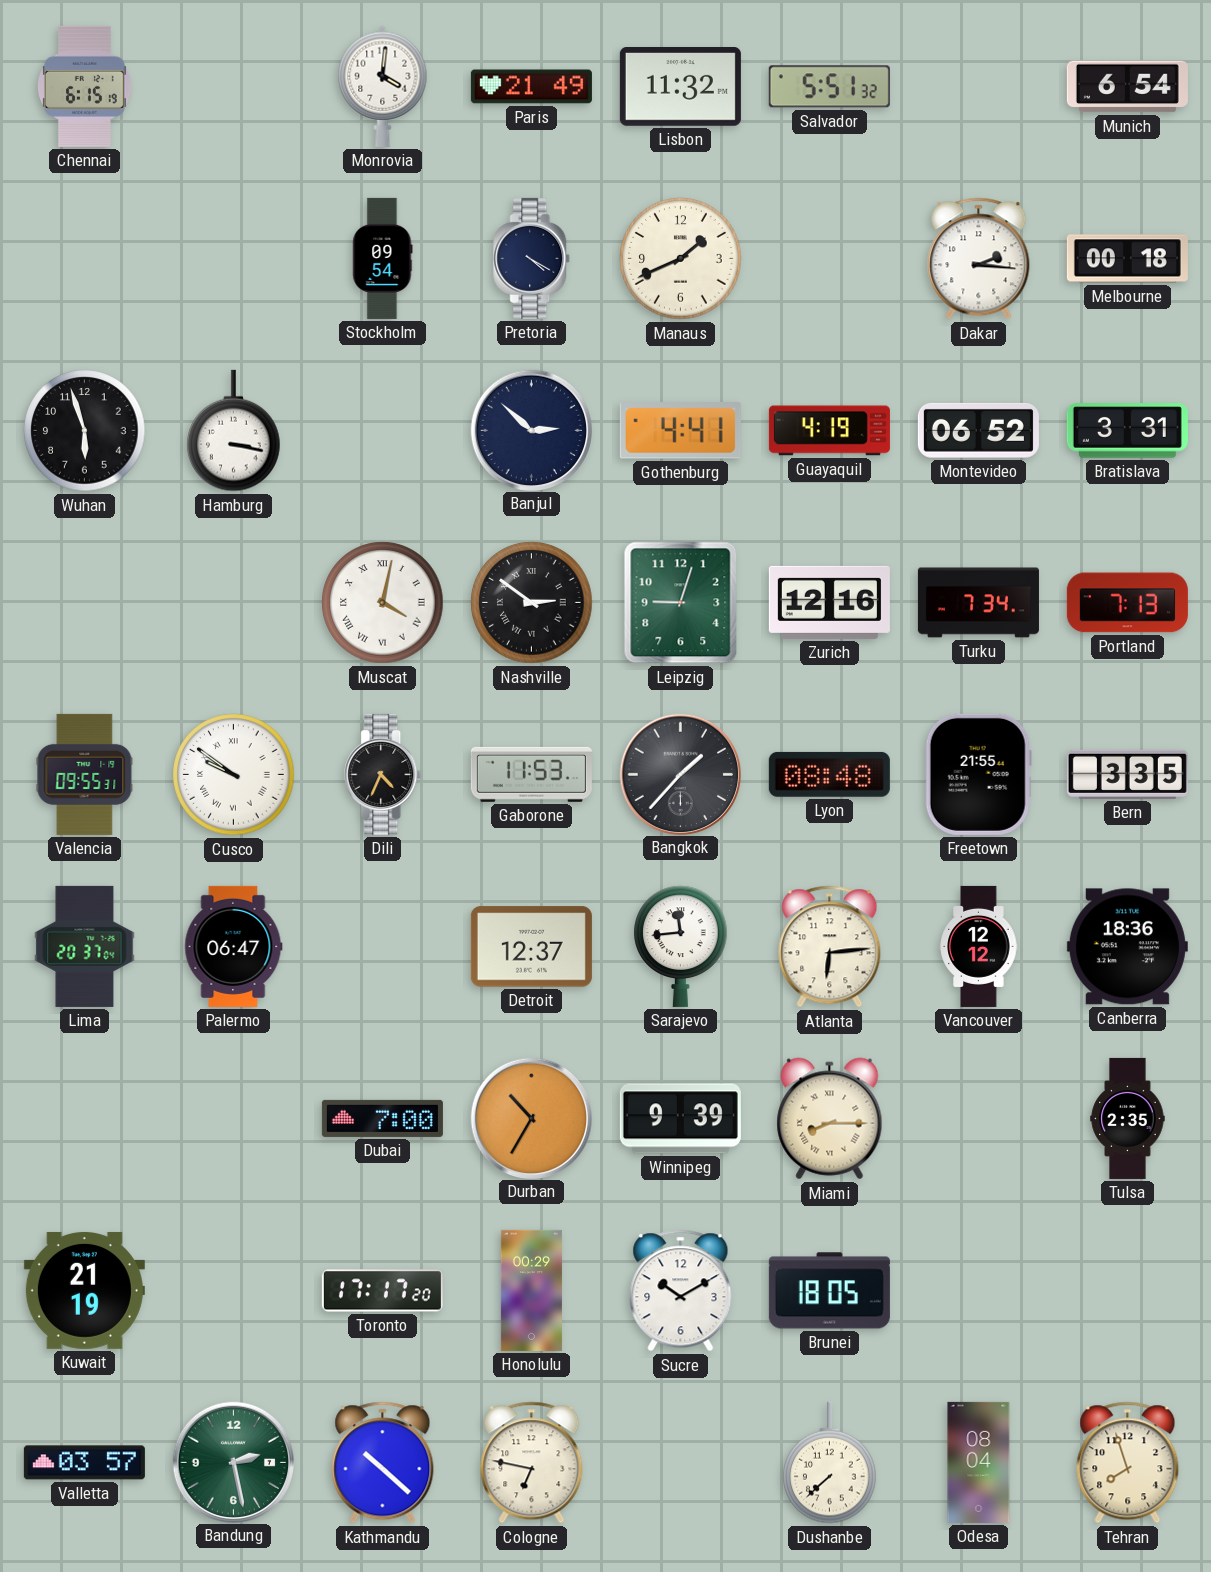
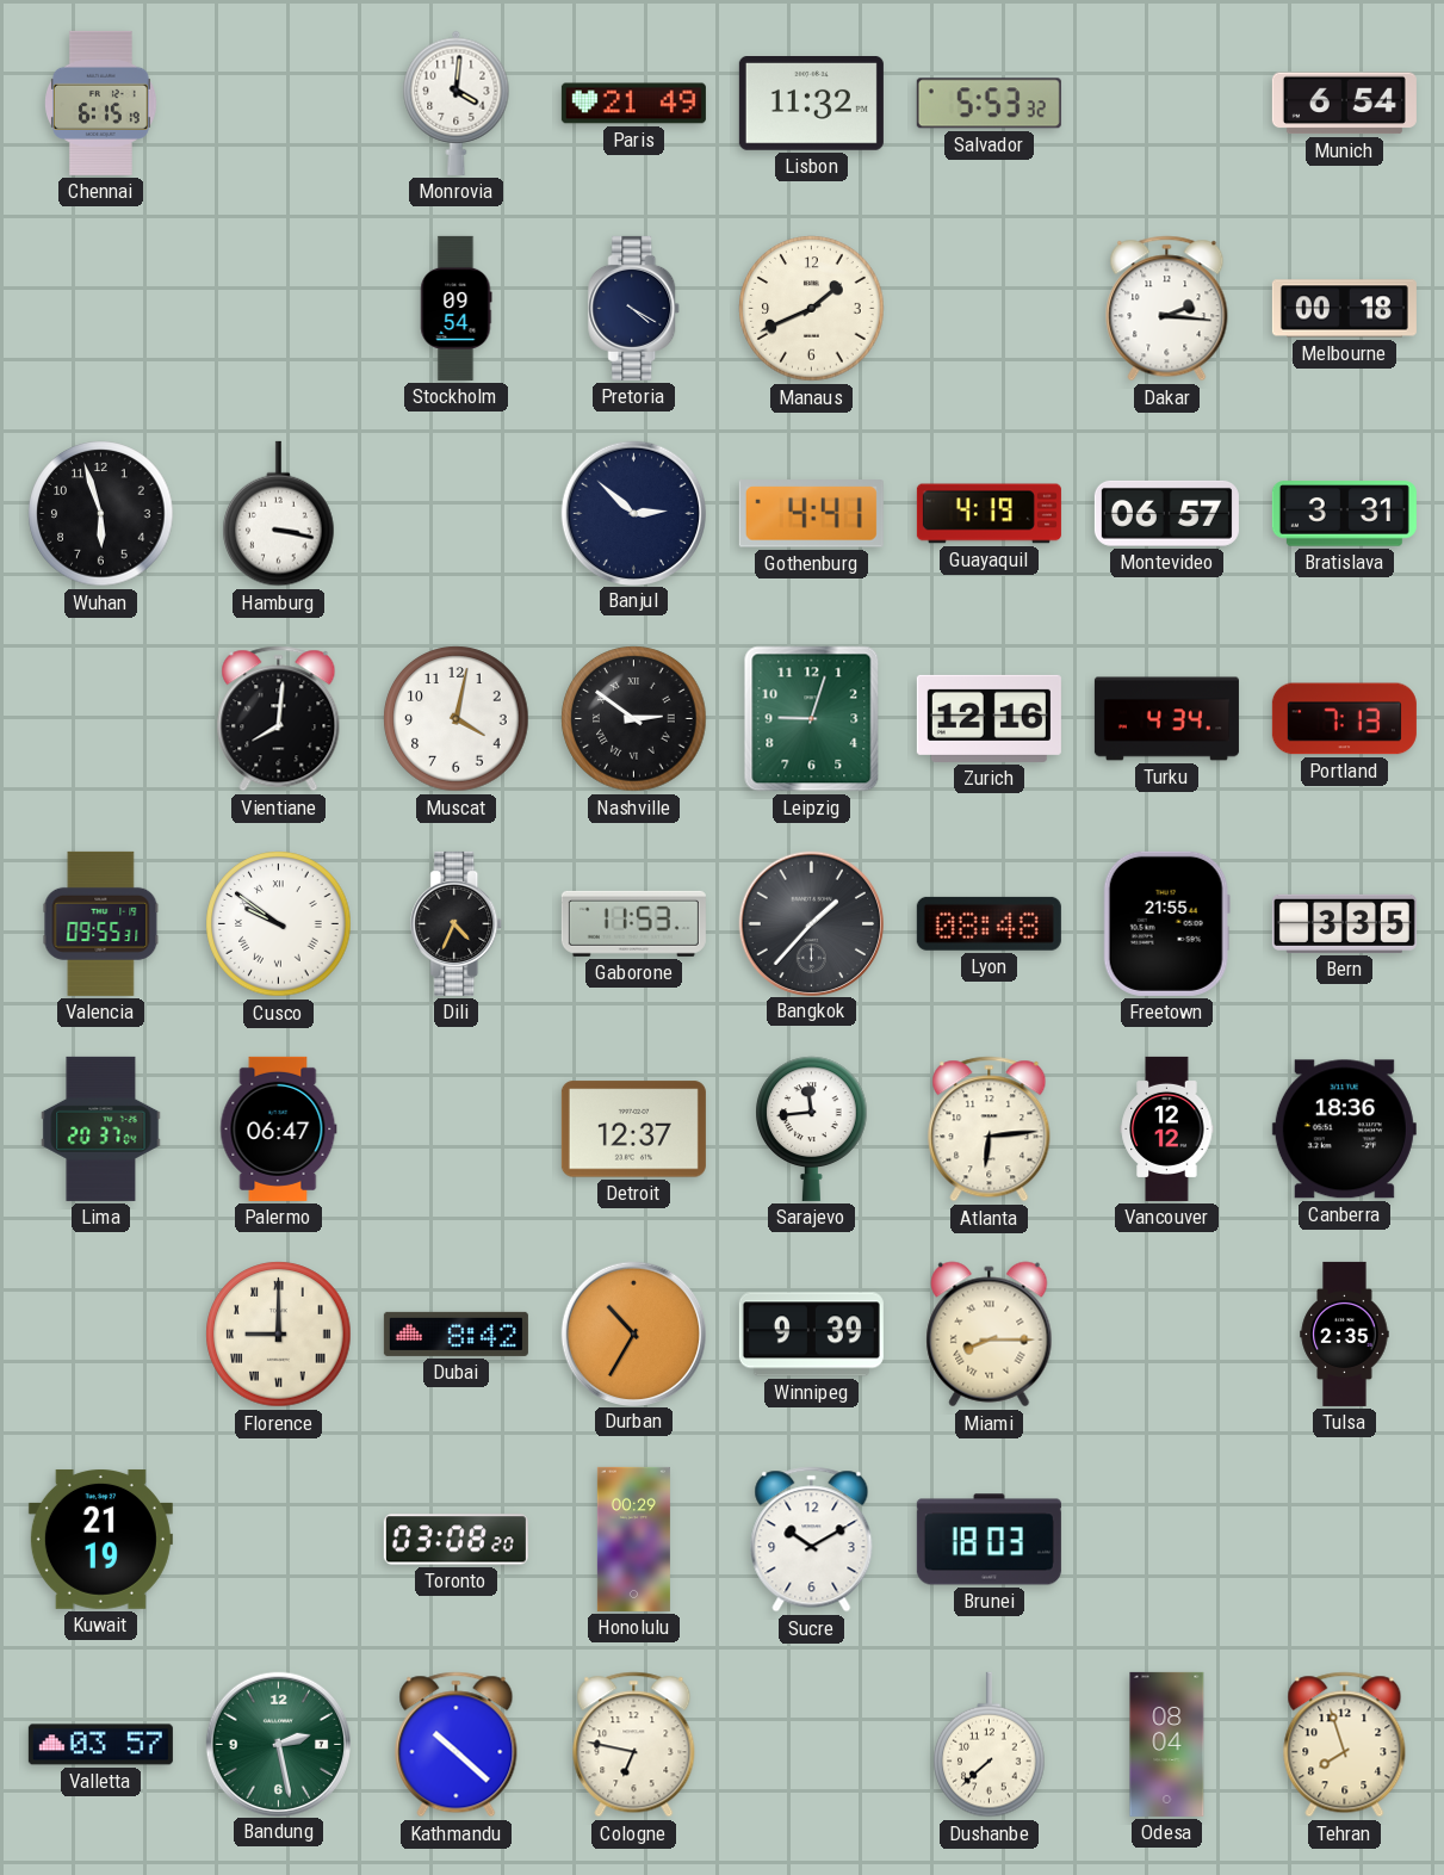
Salvador: 5:51 -> 5:53 (989, 104)
Montevideo: 06:52 -> 06:57 (1166, 513)
Vientiane: none -> 8:01 (279, 719)
Muscat numerals: Roman -> Arabic (457, 719)
Turku: 7:34 -> 4:34 (1166, 719)
Florence: none -> 9:00 (279, 1335)
Dubai: 7:00 -> 8:42 (455, 1333)
Toronto: 17:17 -> 03:08 (455, 1540)
Brunei: 18:05 -> 18:03 (989, 1540)
